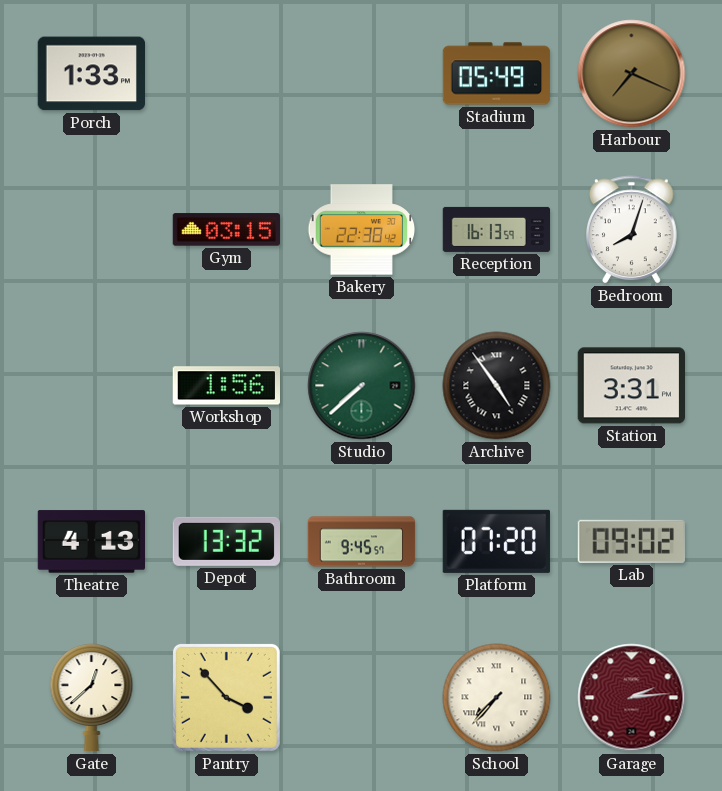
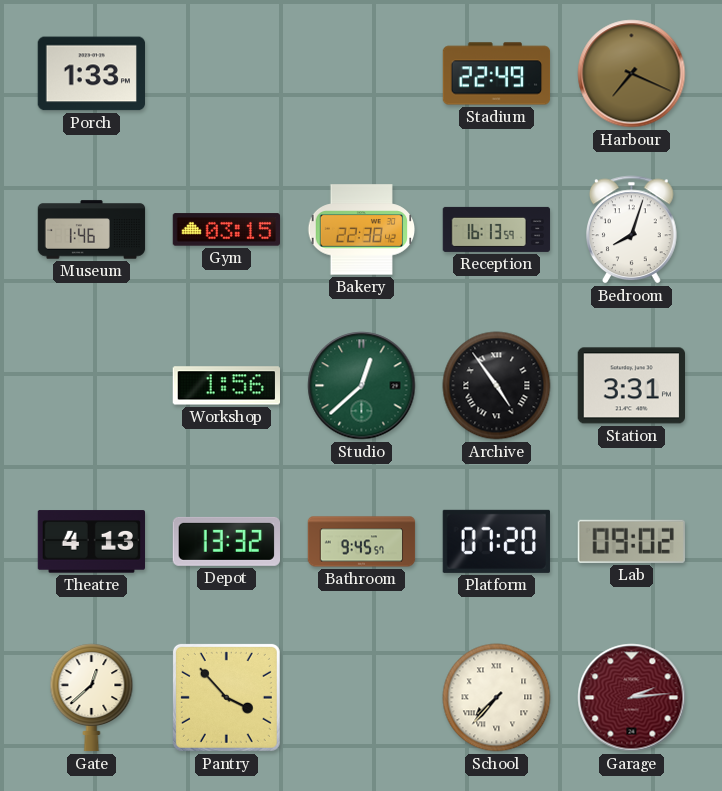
Stadium: 05:49 -> 22:49 (497, 74)
Museum: none -> 1:46 (92, 230)
Studio: 7:38 -> 12:38 (362, 386)
